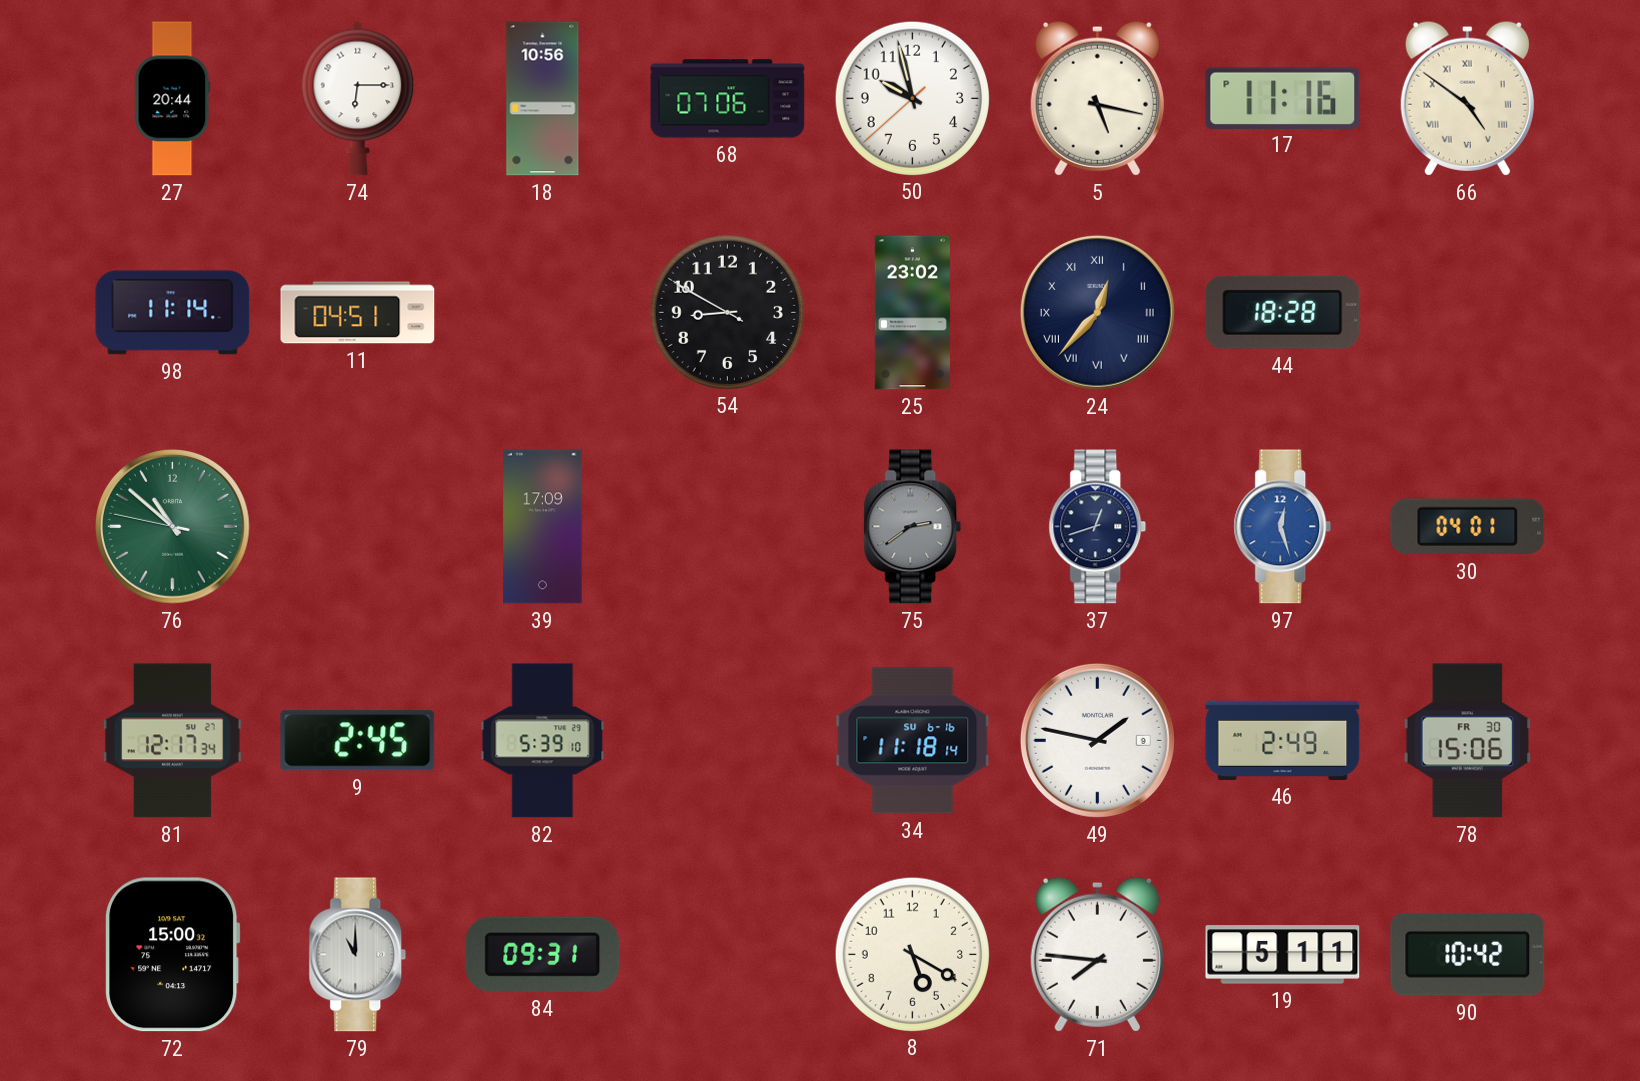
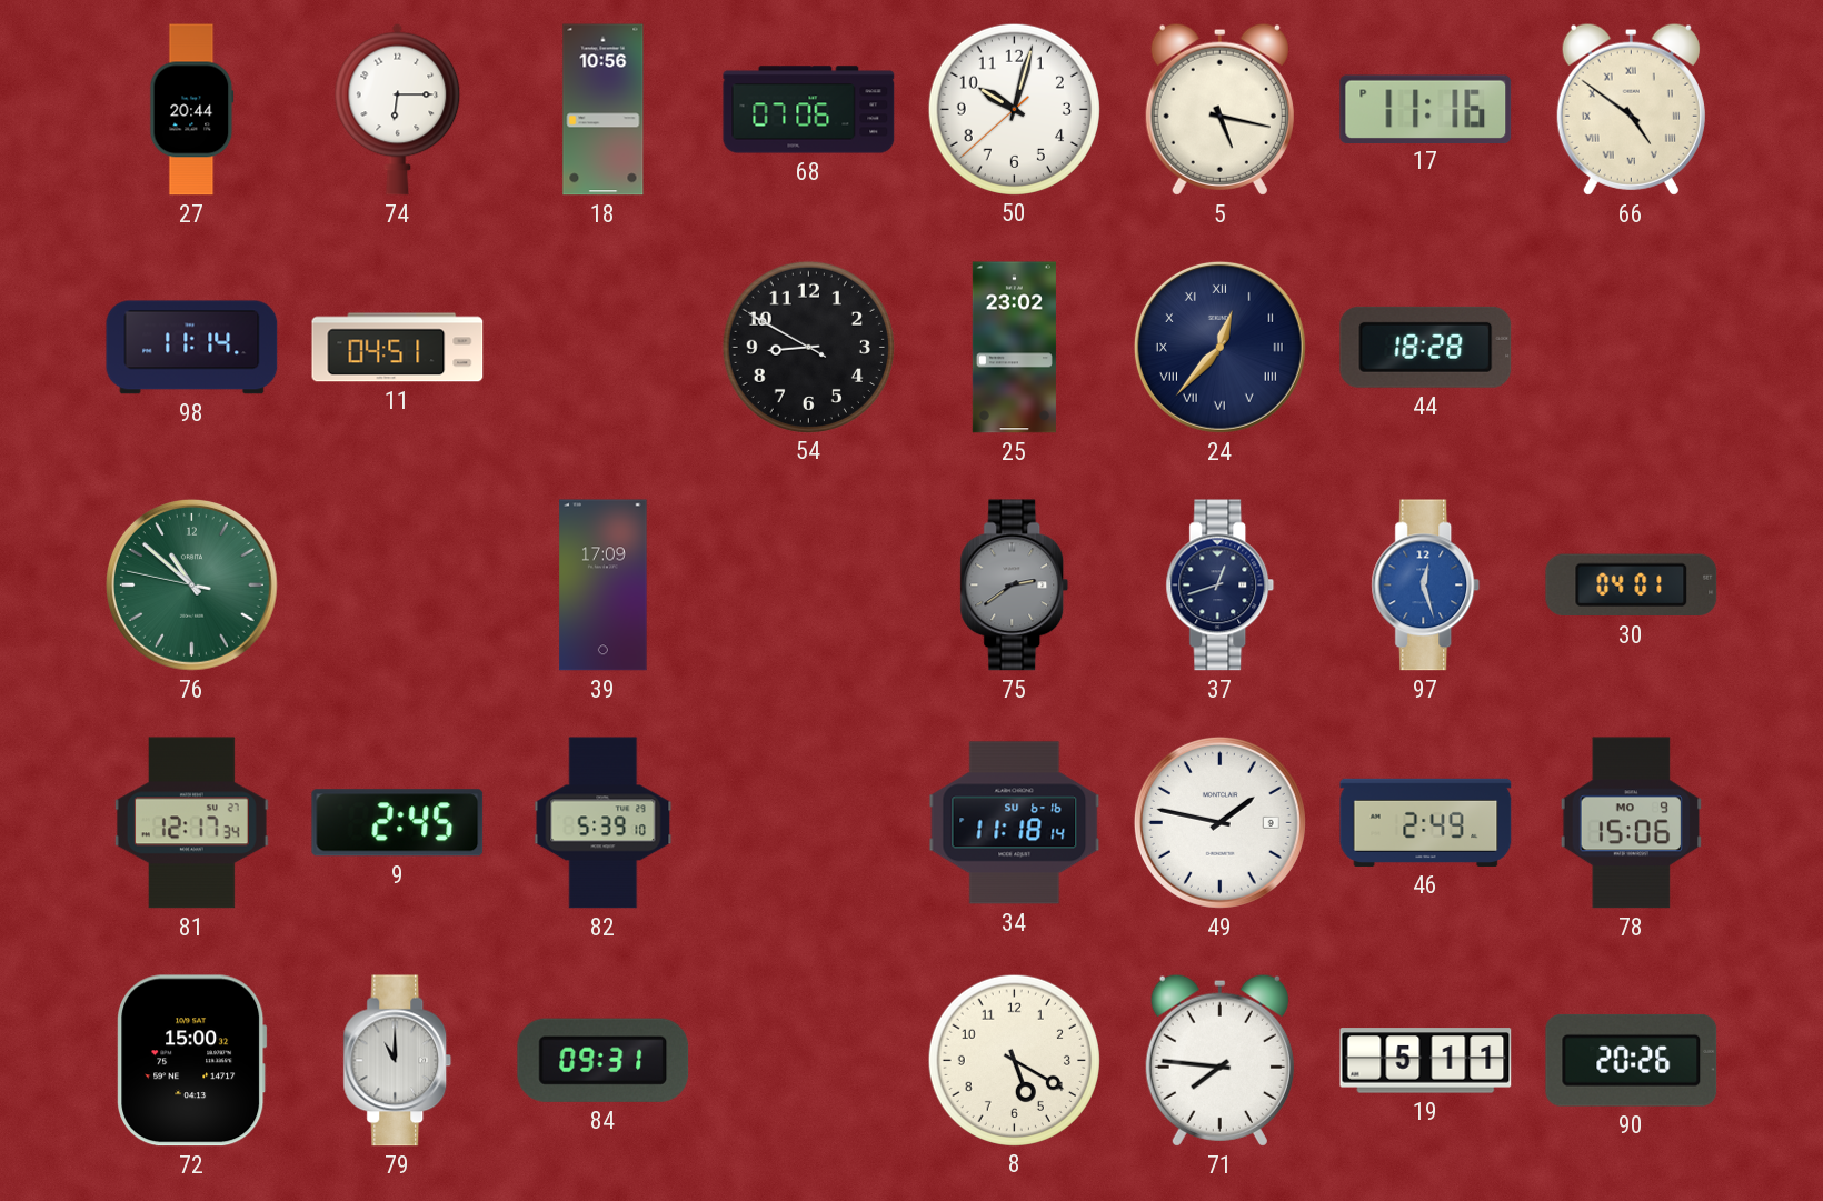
50: 9:57 -> 10:02 (1014, 109)
78 date: FR 30 -> MO 9 (1632, 823)
90: 10:42 -> 20:26 (1632, 1060)
